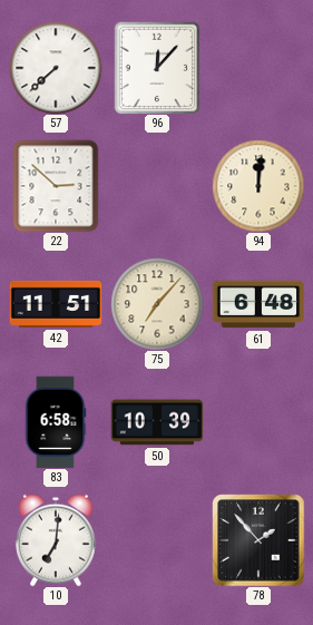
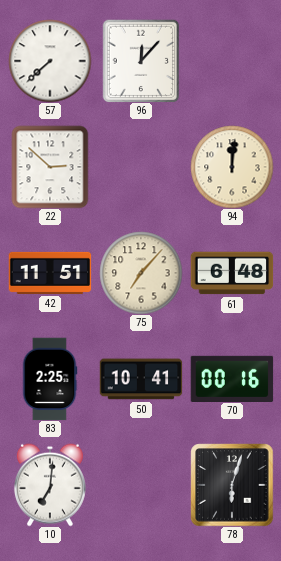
83: 6:58 -> 2:25 (50, 379)
50: 10:39 -> 10:41 (141, 379)
70: none -> 00:16 (232, 378)
78: 1:53 -> 6:03 (232, 485)
